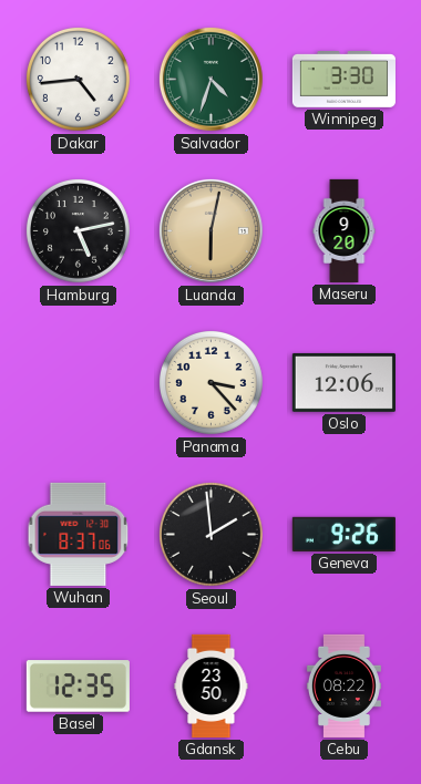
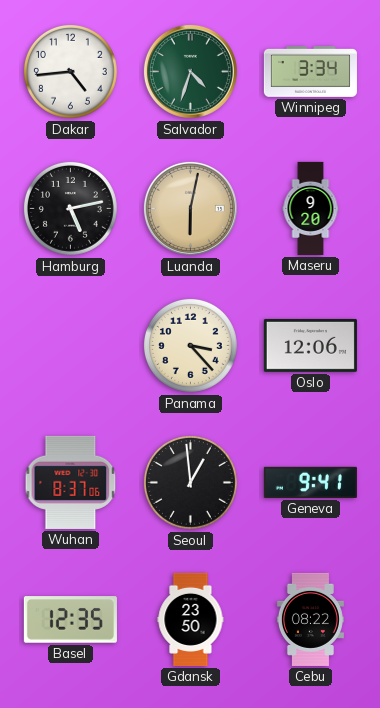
Winnipeg: 3:30 -> 3:34 (310, 72)
Seoul: 1:59 -> 12:59 (190, 482)
Geneva: 9:26 -> 9:41 (310, 482)
